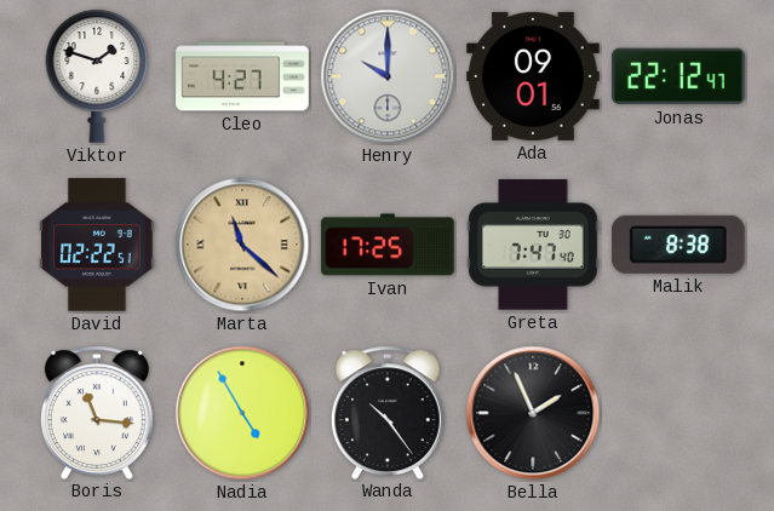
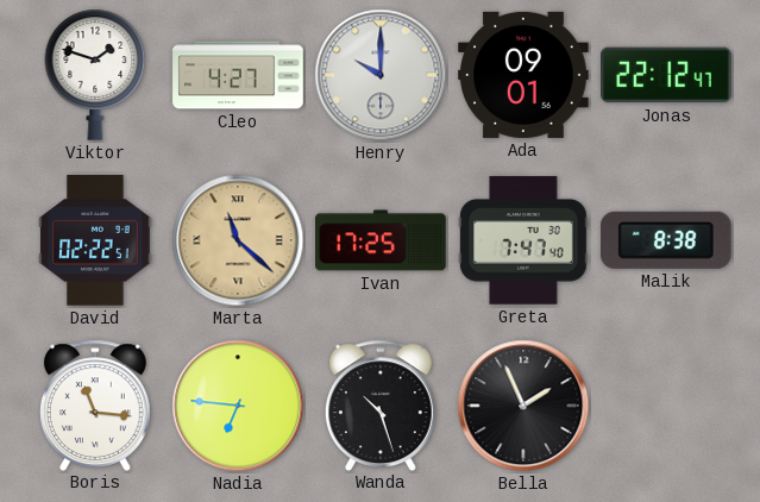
Nadia: 4:55 -> 6:46 (238, 406)
Wanda: 10:24 -> 10:27 (381, 404)
